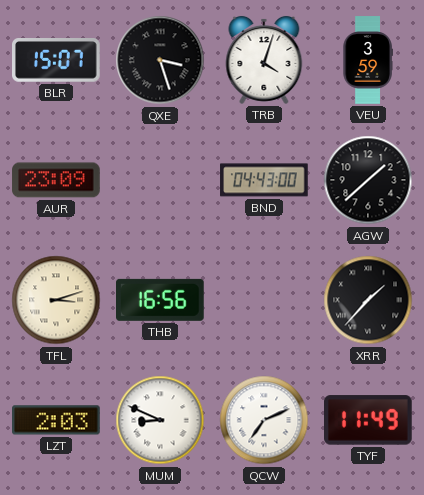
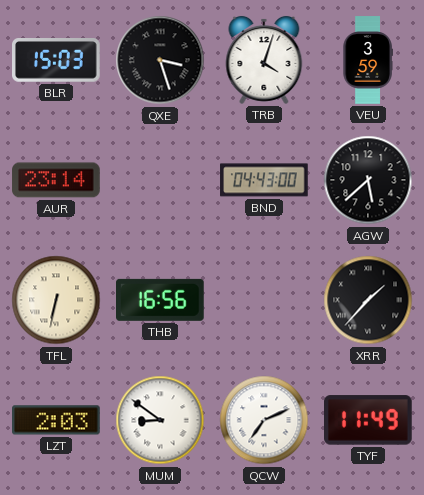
BLR: 15:07 -> 15:03 (56, 61)
AUR: 23:09 -> 23:14 (56, 180)
AGW: 1:38 -> 5:38 (368, 180)
TFL: 3:12 -> 6:32 (56, 300)
MUM: 8:49 -> 8:51 (160, 420)
